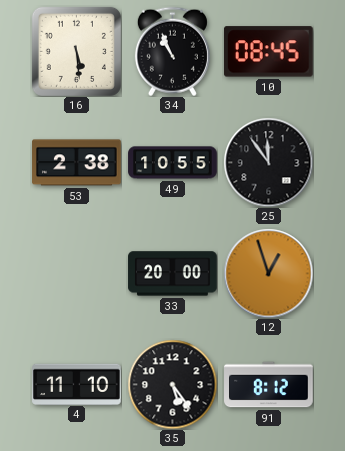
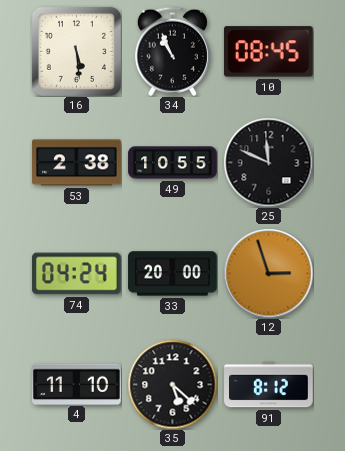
25: 11:54 -> 11:49 (268, 162)
74: none -> 04:24 (77, 274)
12: 12:57 -> 2:57 (268, 273)
35: 5:24 -> 5:22 (172, 384)
